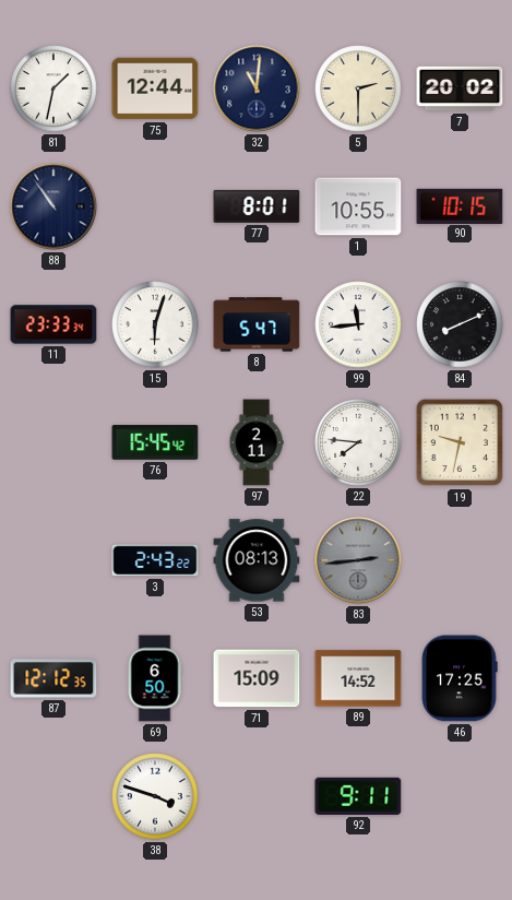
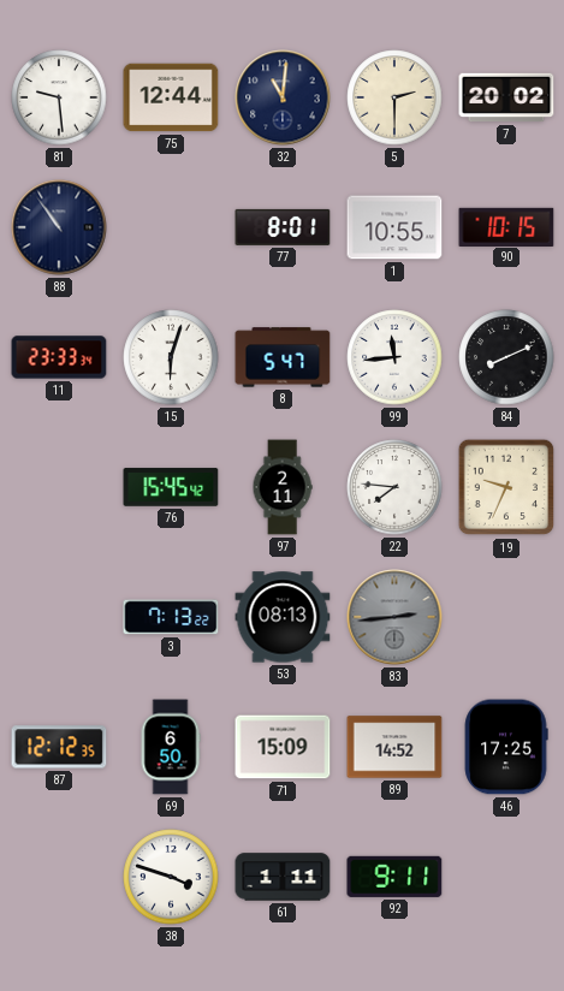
81: 1:32 -> 9:29 (59, 97)
19: 9:32 -> 9:34 (506, 487)
3: 2:43 -> 7:13 (171, 617)
61: none -> 1:11 (283, 877)
